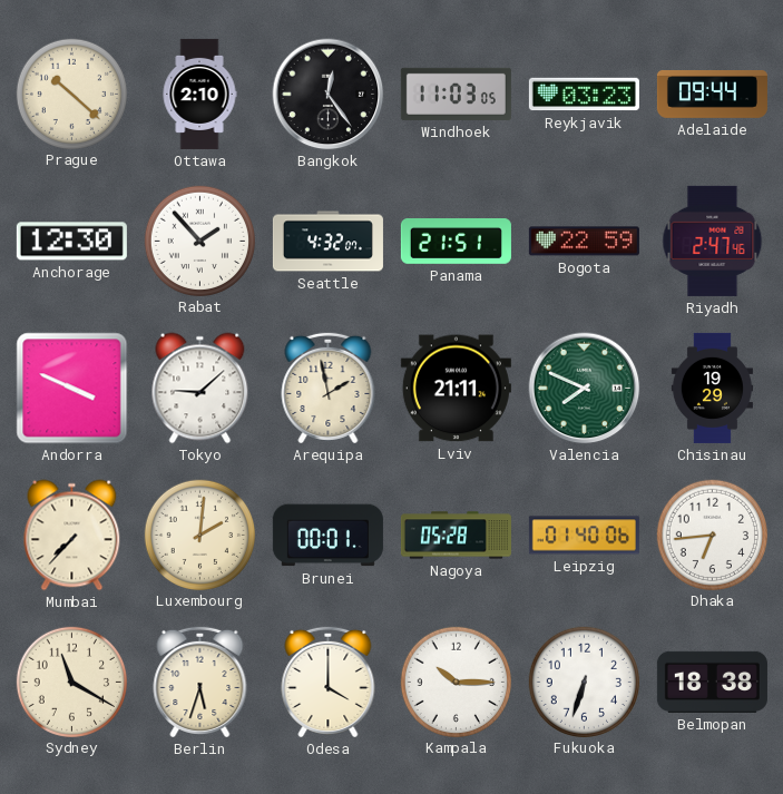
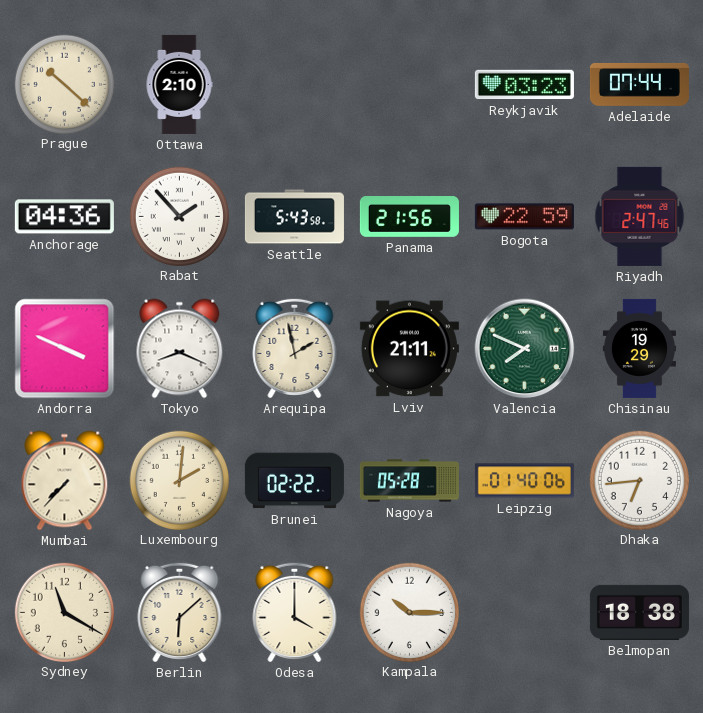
Bangkok: 12:24 -> none (329, 95)
Windhoek: 11:03 -> none (456, 94)
Adelaide: 09:44 -> 07:44 (639, 84)
Anchorage: 12:30 -> 04:36 (64, 217)
Seattle: 4:32 -> 5:43 (294, 217)
Panama: 21:51 -> 21:56 (409, 217)
Tokyo: 9:08 -> 8:19 (180, 349)
Brunei: 00:01 -> 02:22 (294, 481)
Berlin: 5:33 -> 6:08 (180, 612)
Fukuoka: 6:33 -> none (584, 682)
